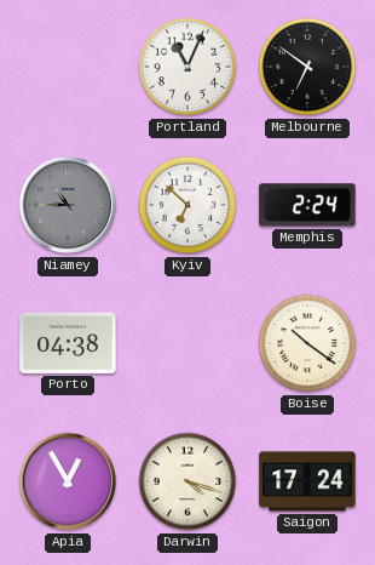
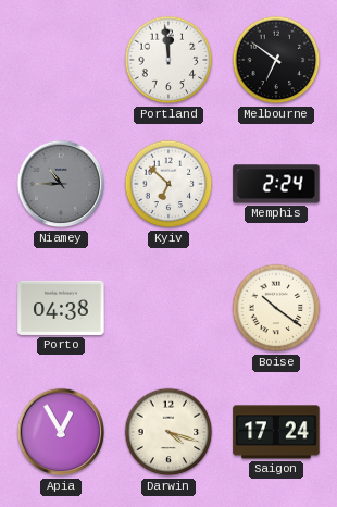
Portland: 11:04 -> 11:59 (168, 60)
